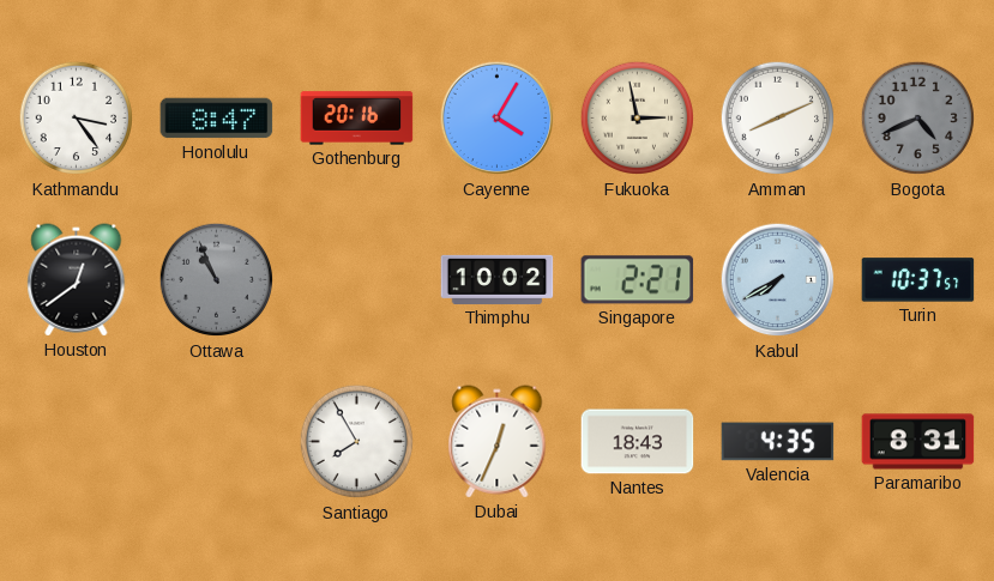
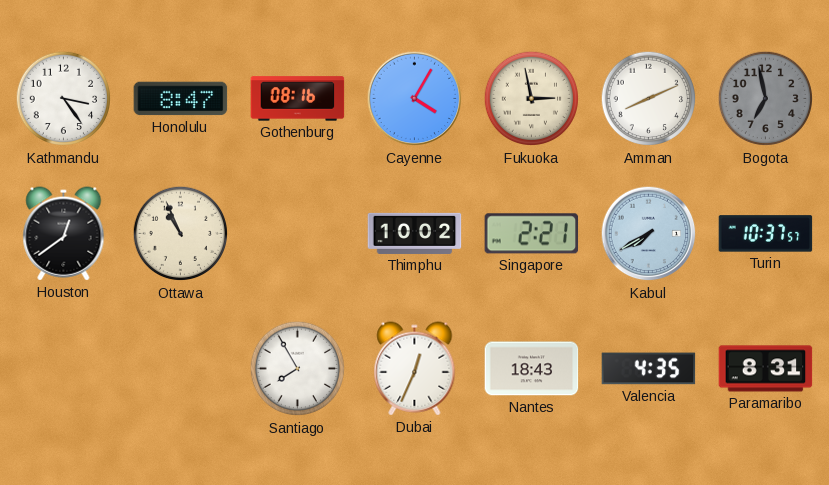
Gothenburg: 20:16 -> 08:16 (298, 99)
Bogota: 4:41 -> 6:58 (766, 99)
Ottawa dial: grey -> cream (181, 234)
